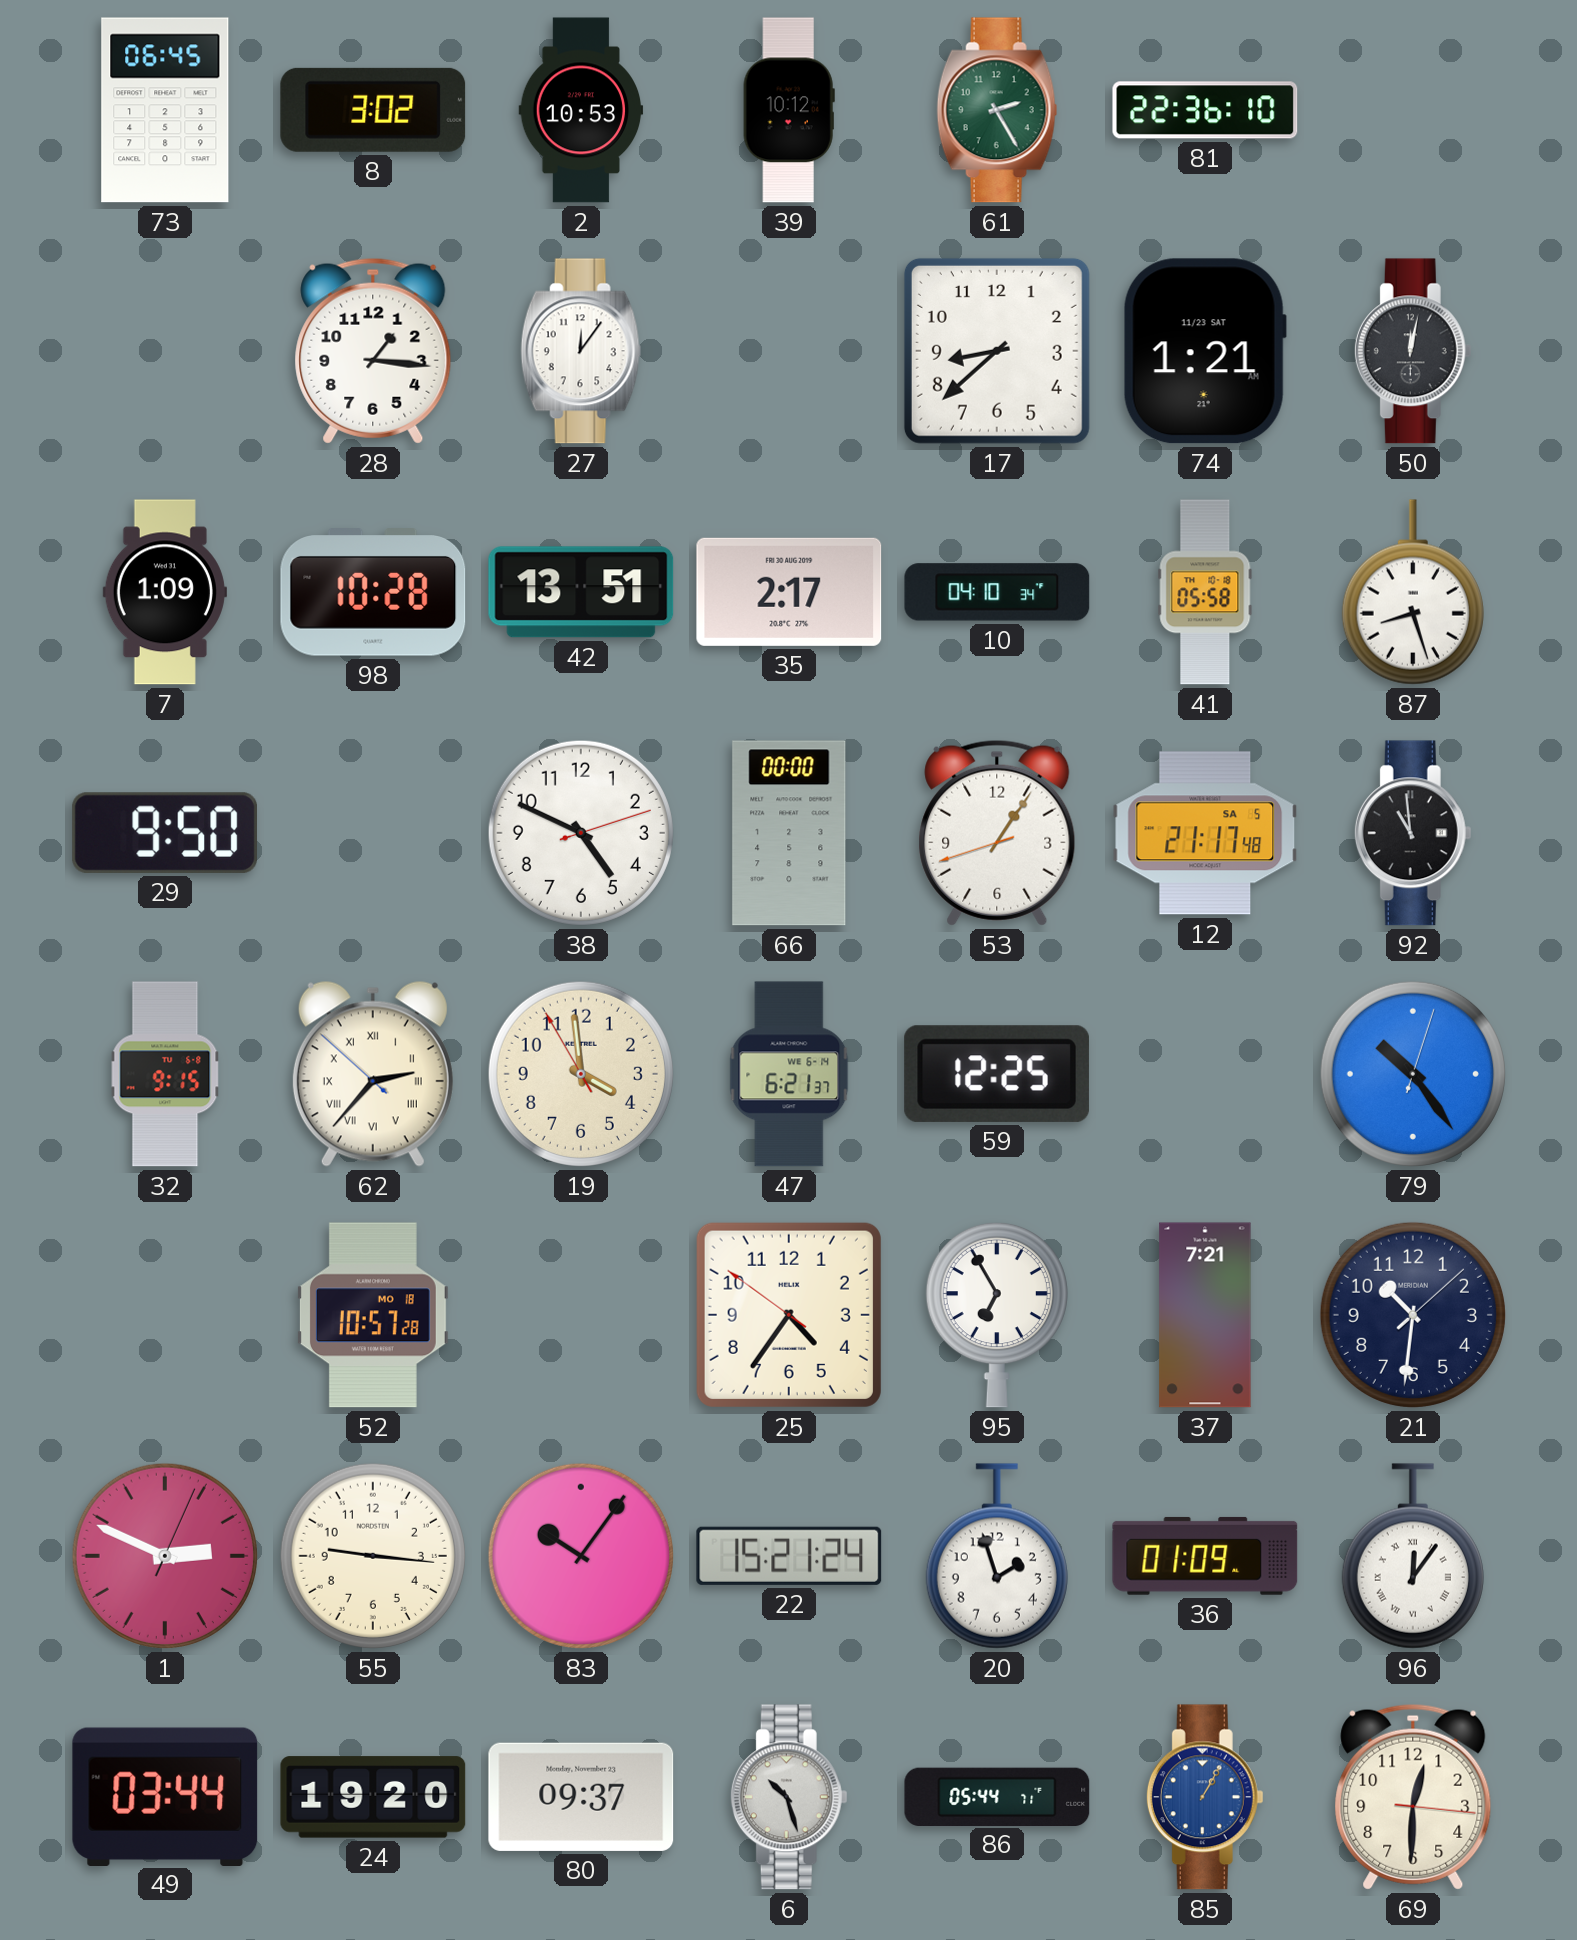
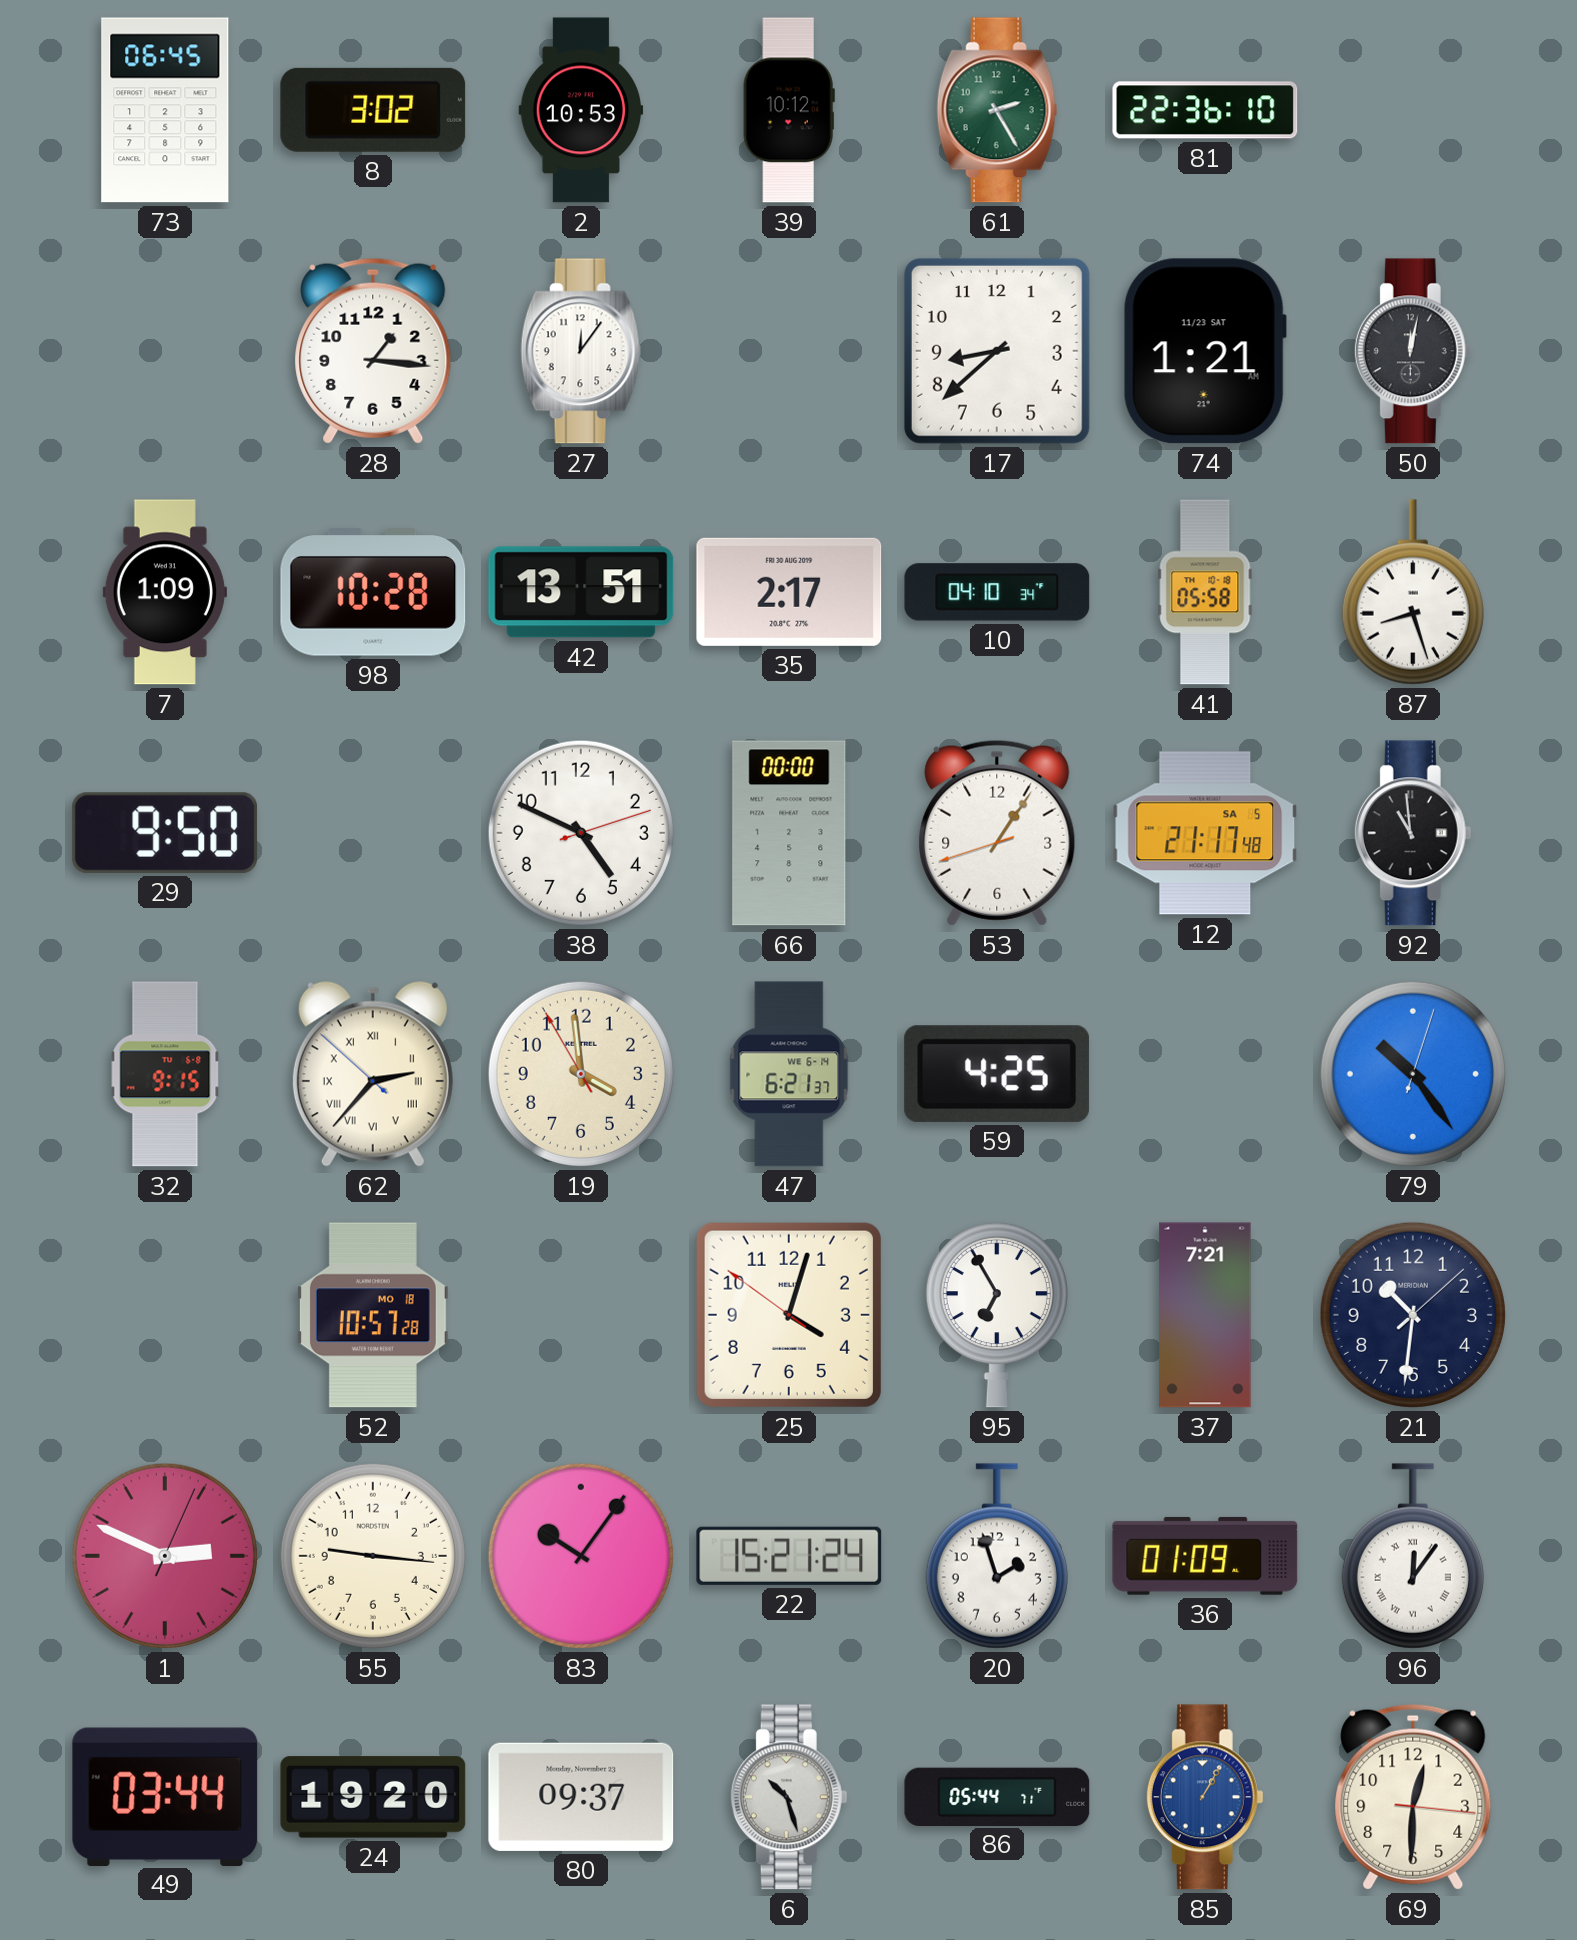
59: 12:25 -> 4:25 (997, 1074)
25: 4:35 -> 4:02 (789, 1315)
